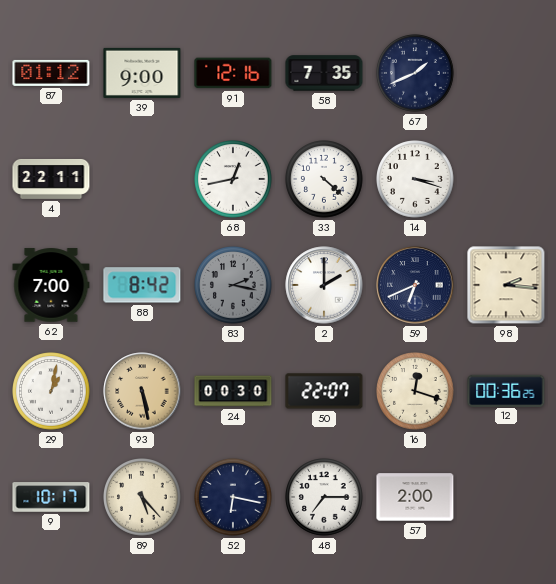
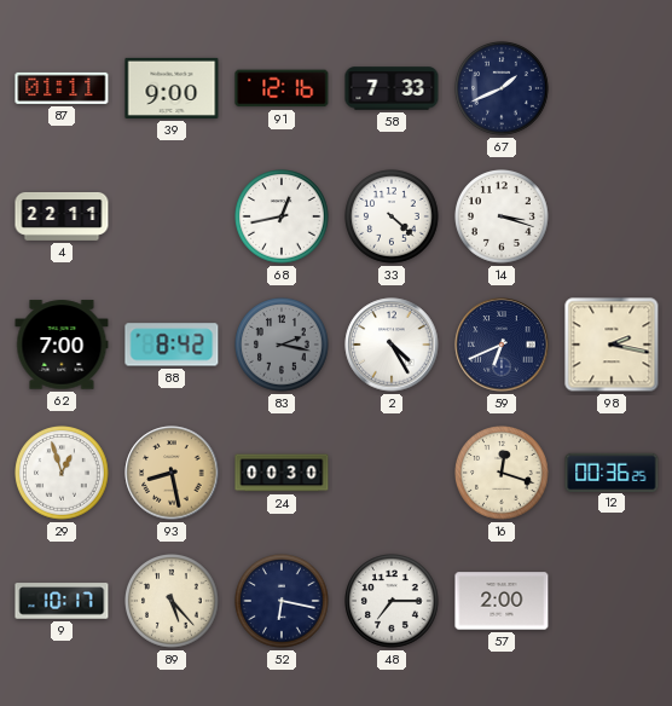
87: 01:12 -> 01:11 (62, 88)
58: 7:35 -> 7:33 (392, 88)
2: 2:00 -> 4:25 (392, 345)
98: 2:16 -> 2:17 (612, 345)
29: 1:02 -> 12:57 (62, 473)
93: 5:28 -> 8:28 (172, 473)
50: 22:07 -> none (324, 391)
